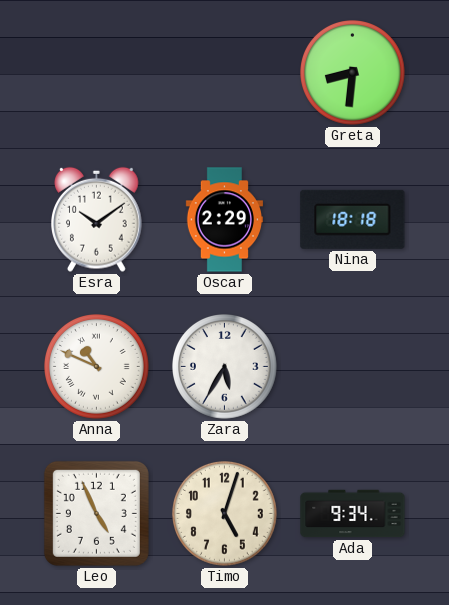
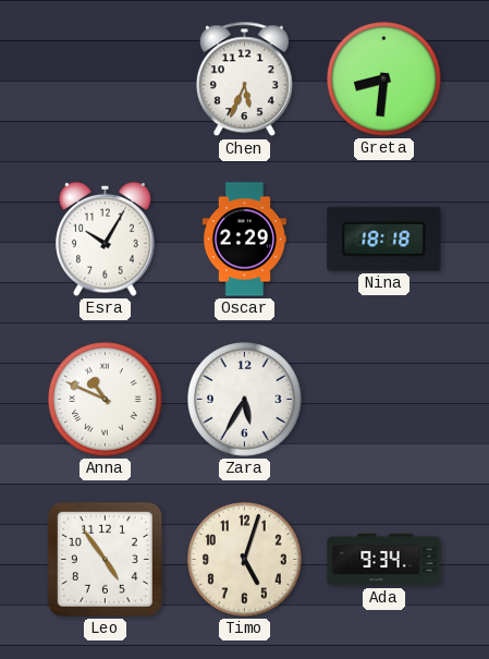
Chen: none -> 5:34 (244, 80)
Esra: 10:09 -> 10:05 (106, 239)
Leo: 4:56 -> 4:54 (105, 559)
